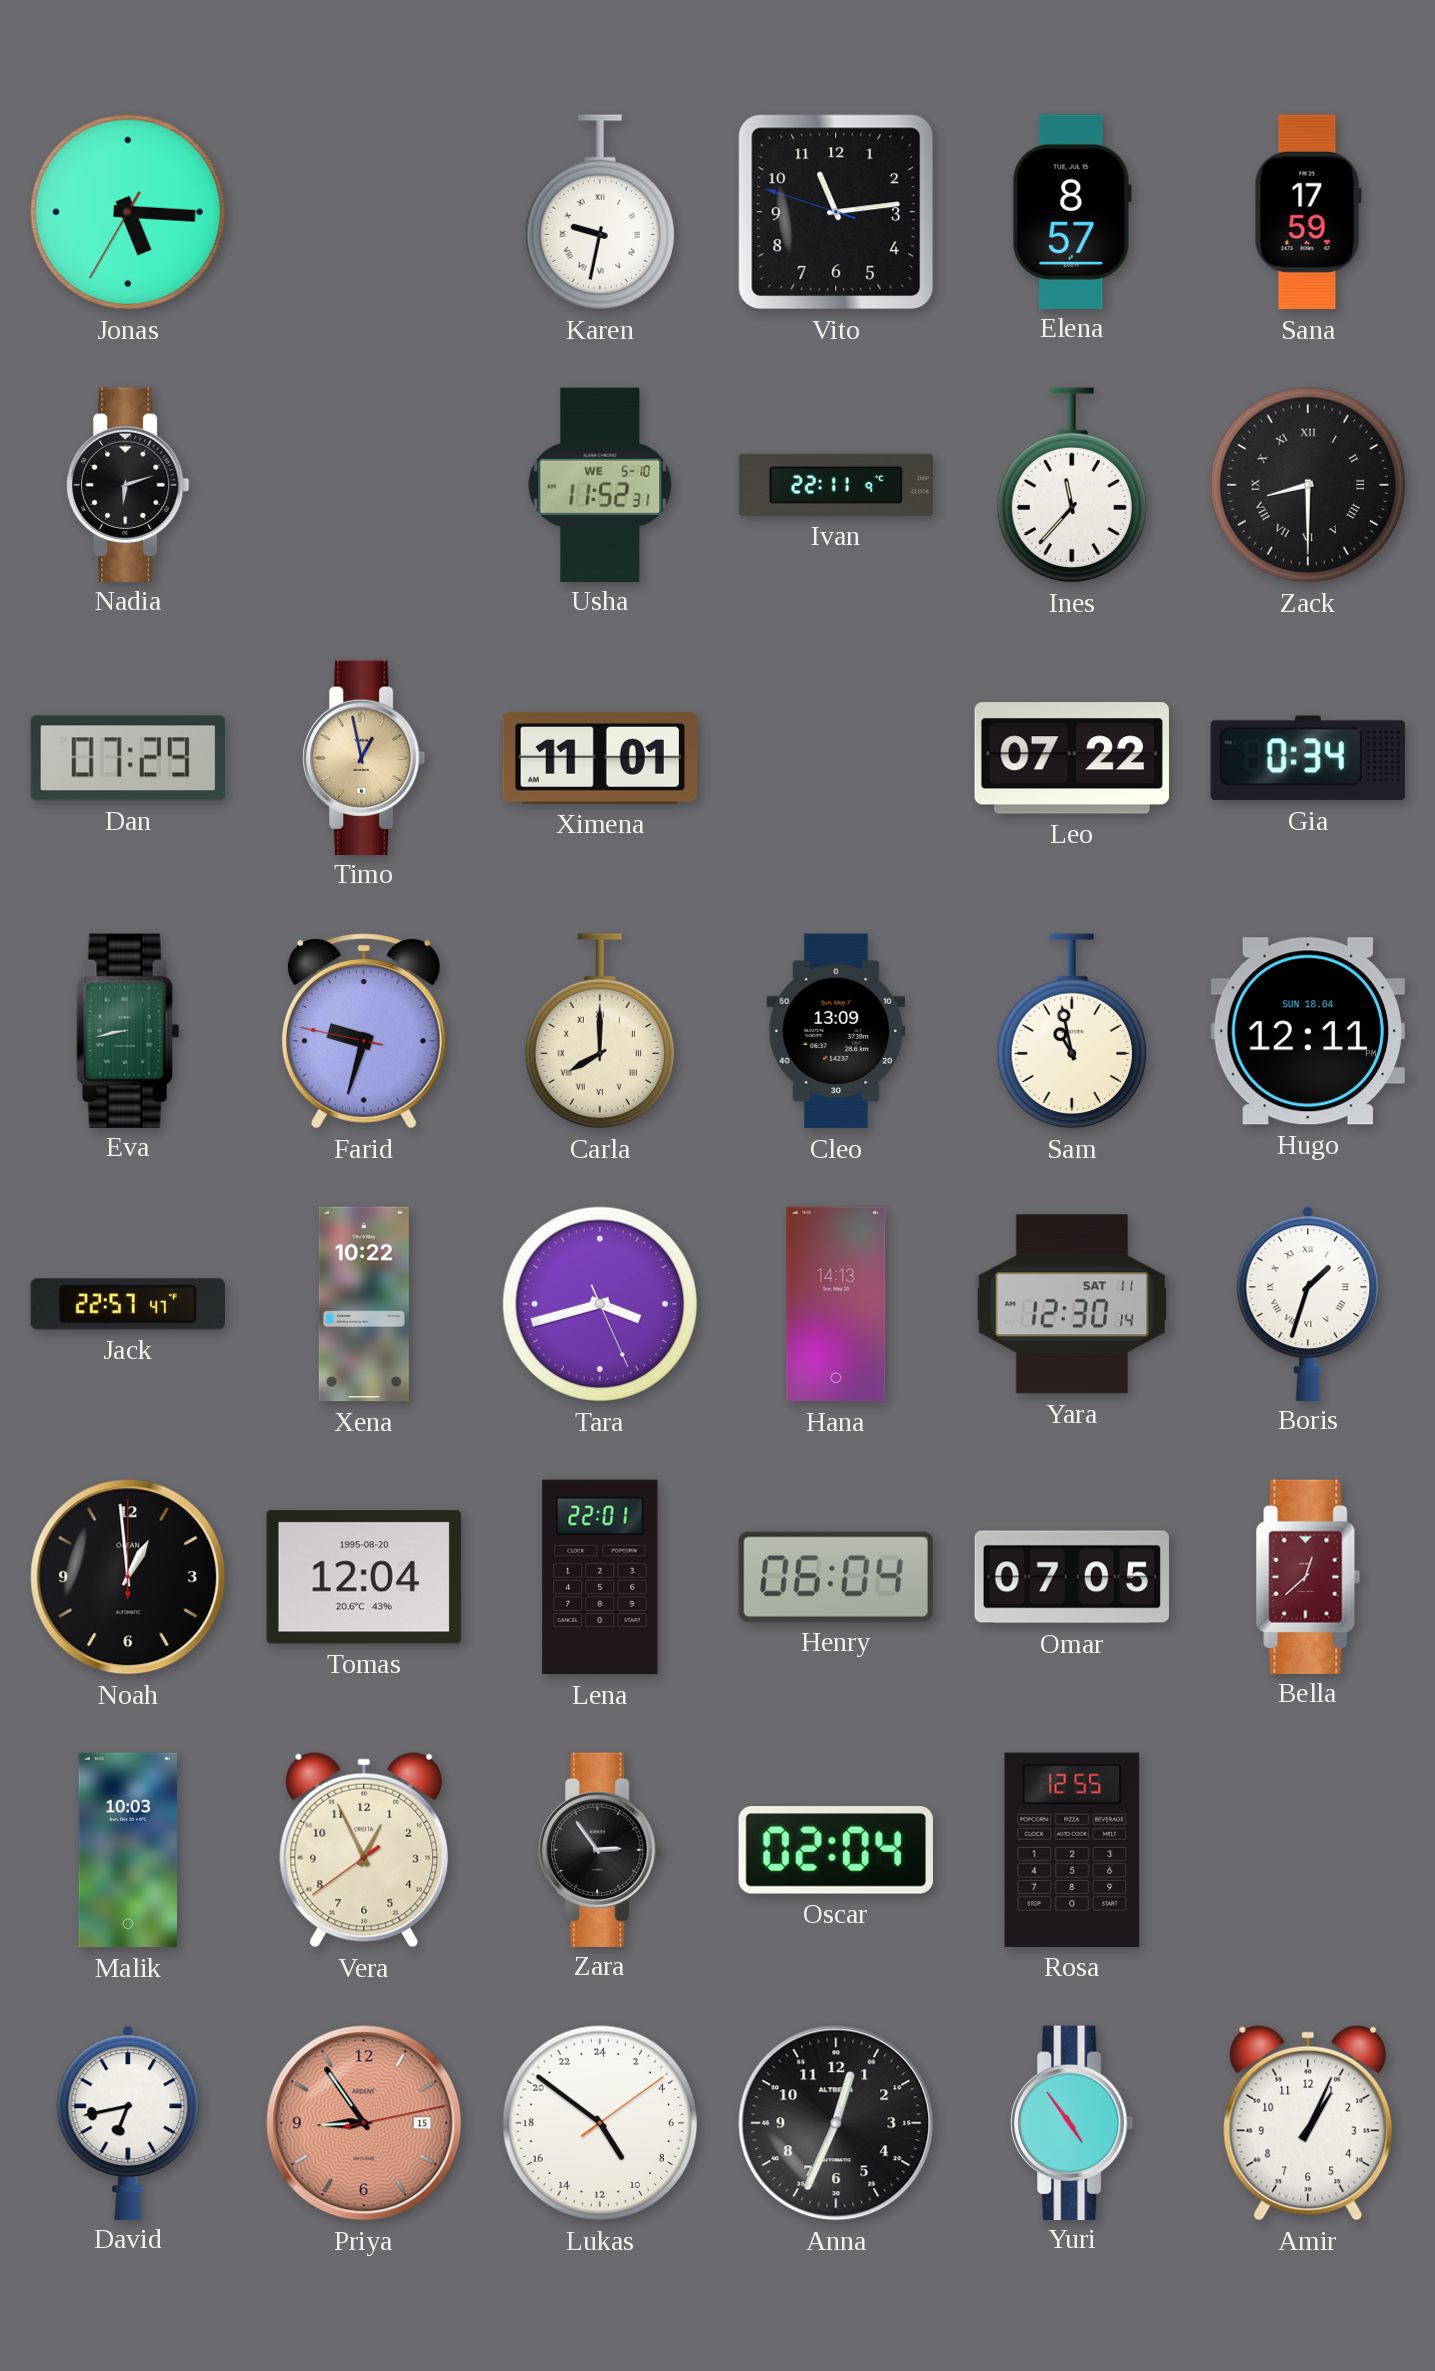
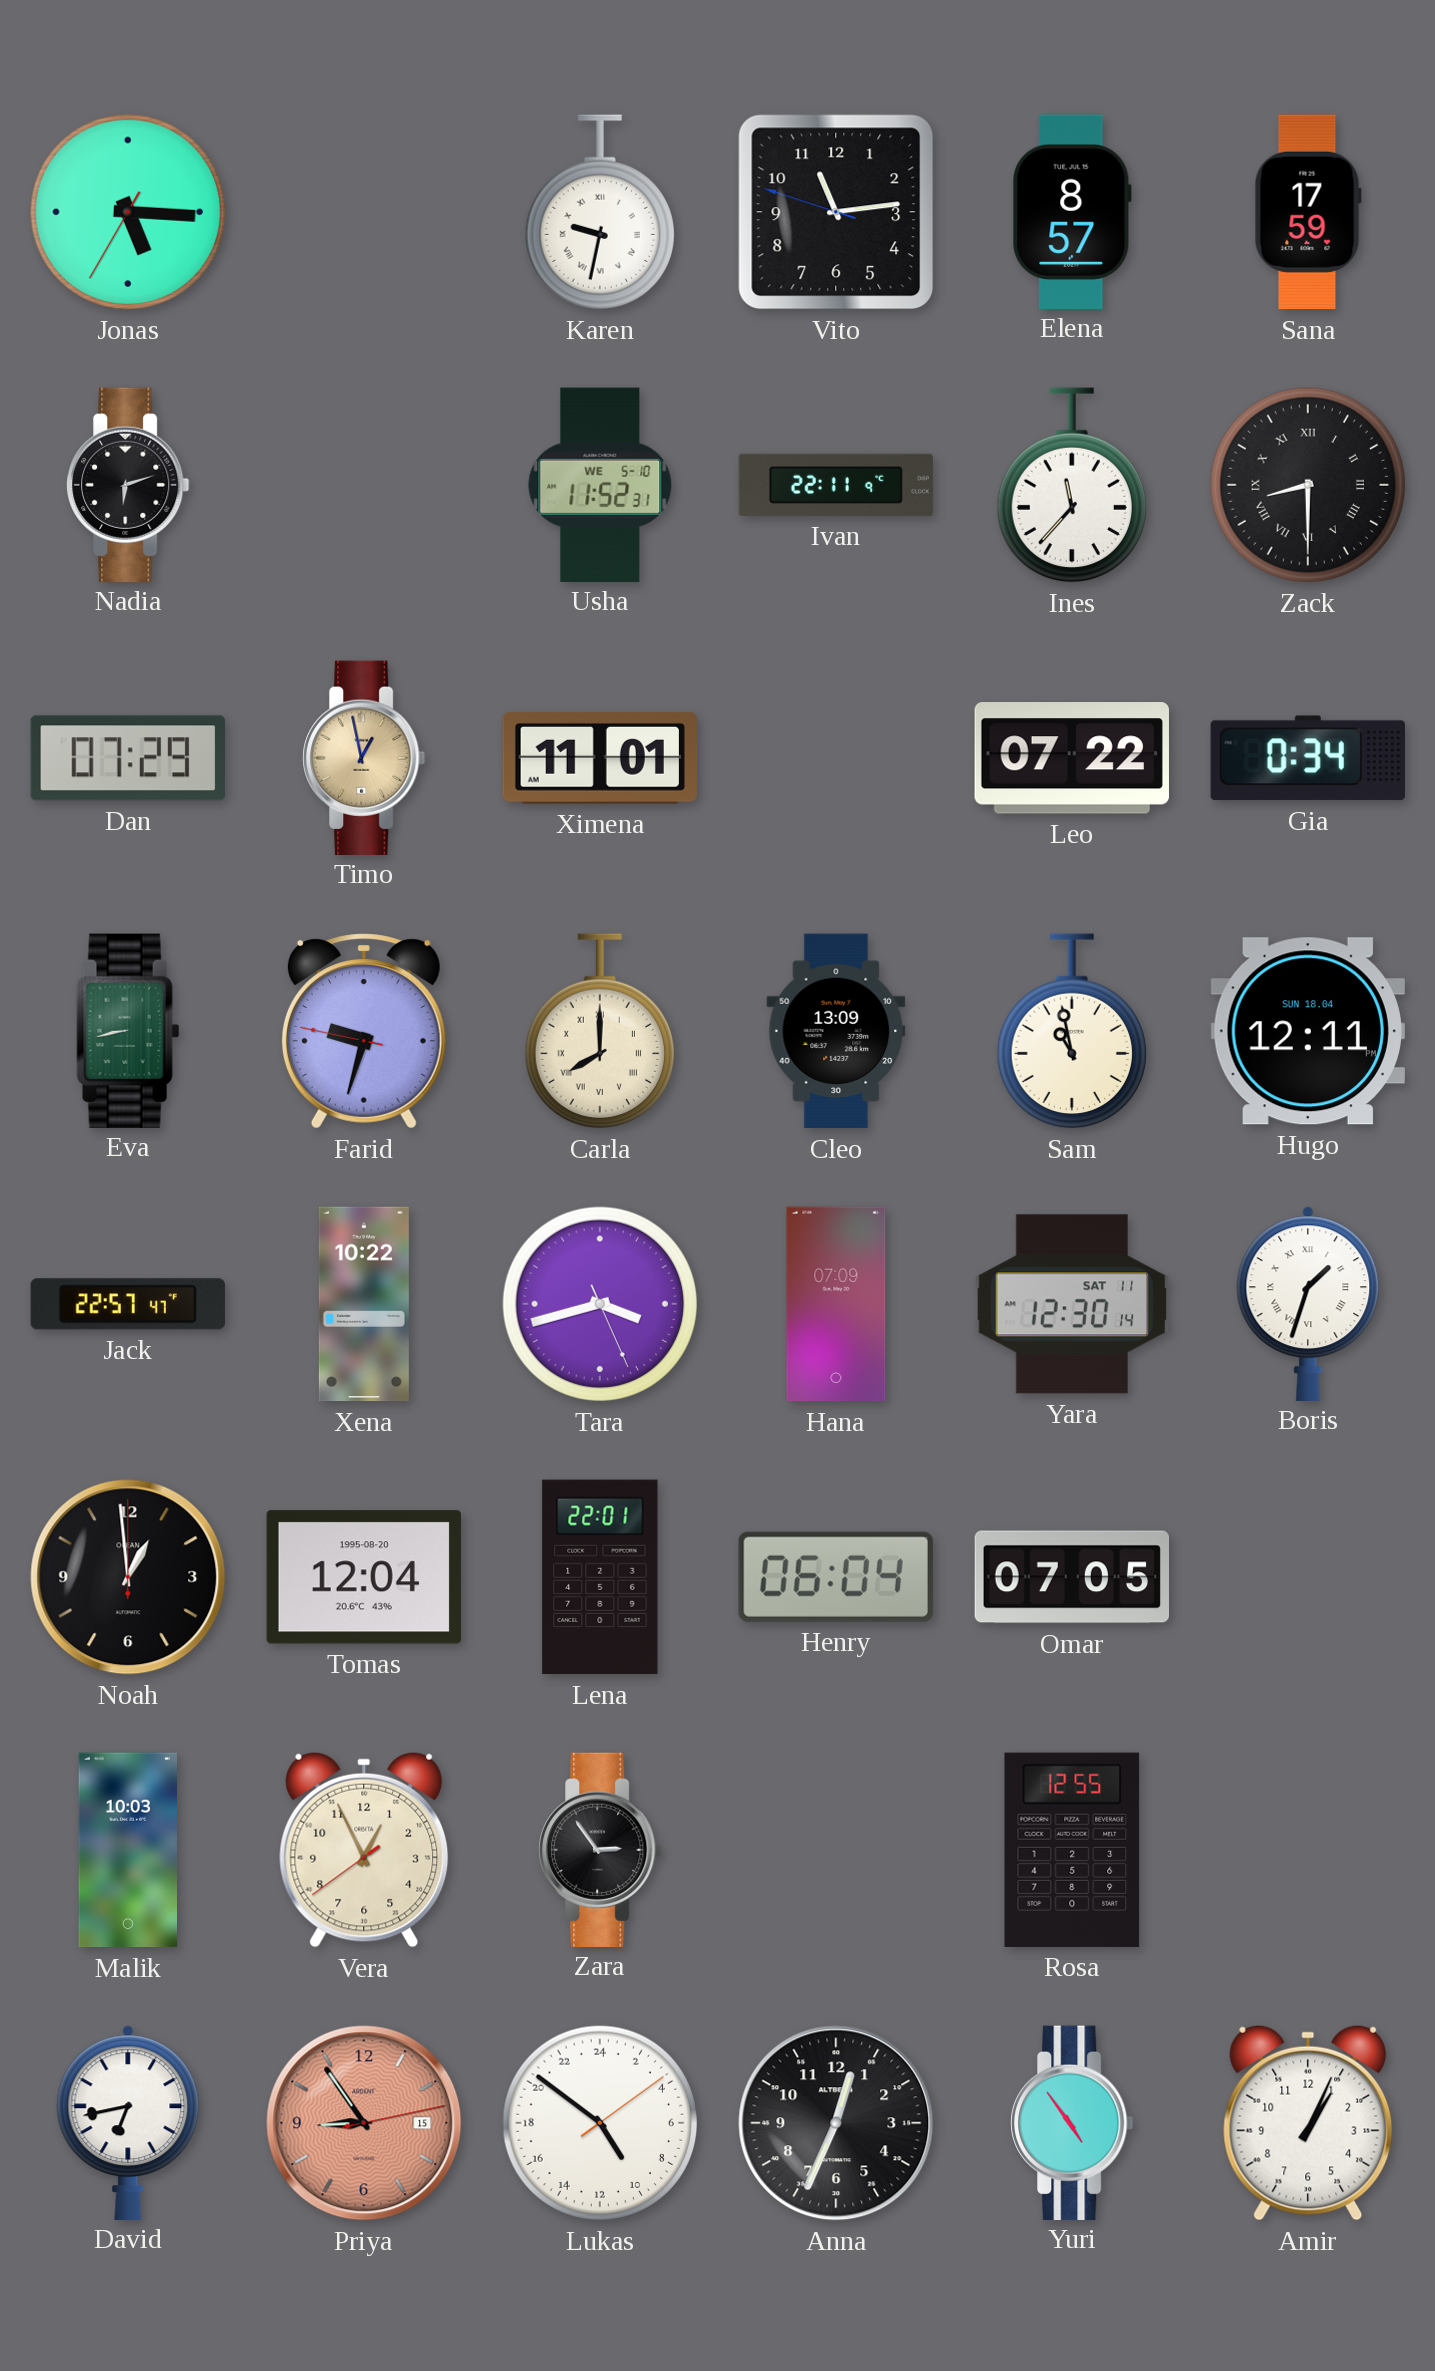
Hana: 14:13 -> 07:09 (836, 1304)
Bella: 12:38 -> none (1308, 1576)
Oscar: 02:04 -> none (836, 1850)
